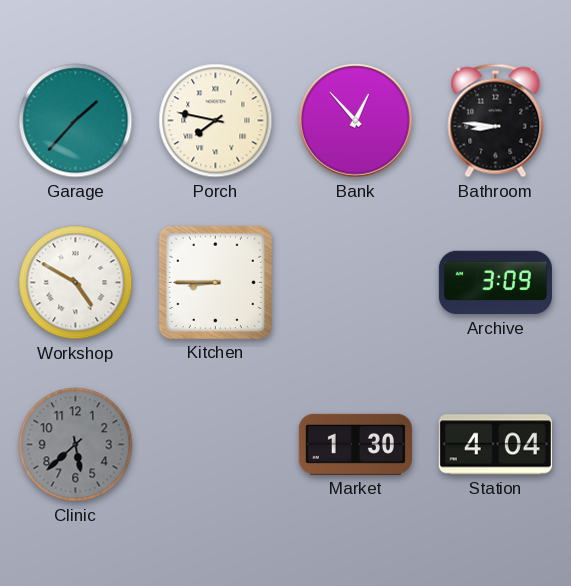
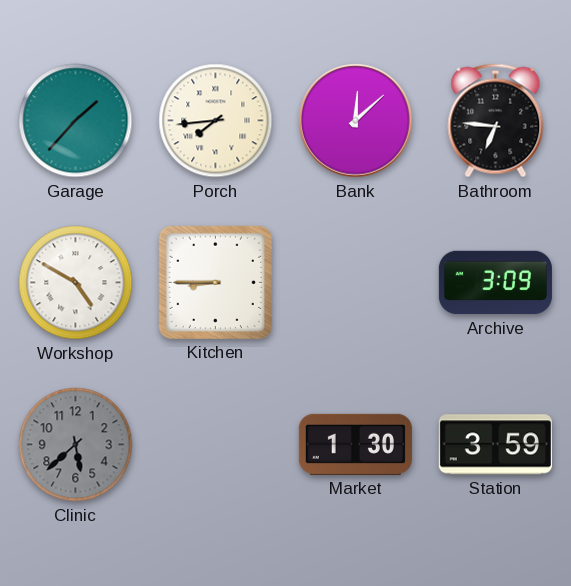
Porch: 7:47 -> 7:44 (216, 121)
Bank: 12:53 -> 12:08 (356, 121)
Bathroom: 8:46 -> 6:46 (496, 121)
Station: 4:04 -> 3:59 (495, 445)
